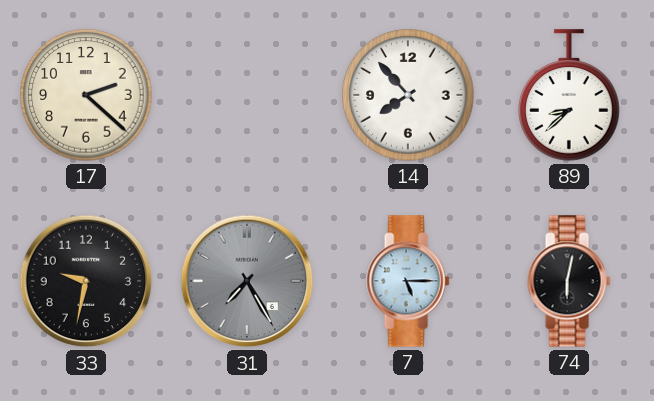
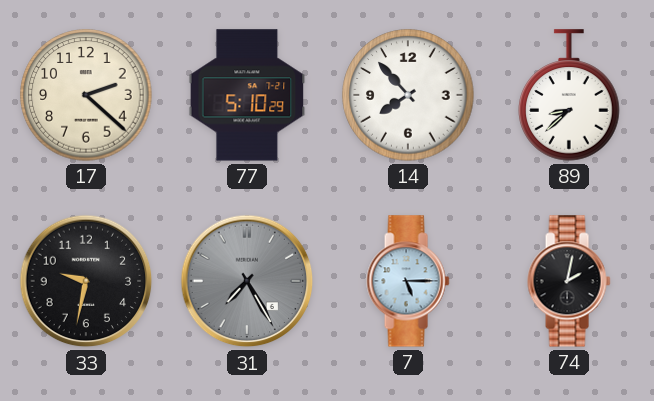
77: none -> 5:10 (247, 95)
74: 6:02 -> 2:02 (569, 281)
